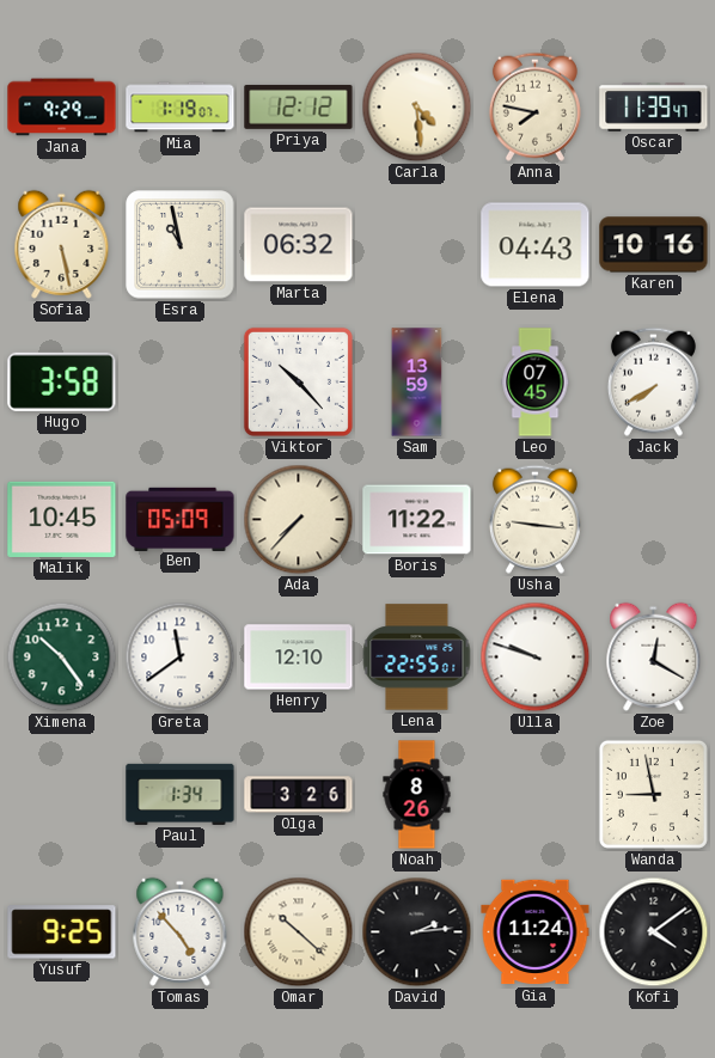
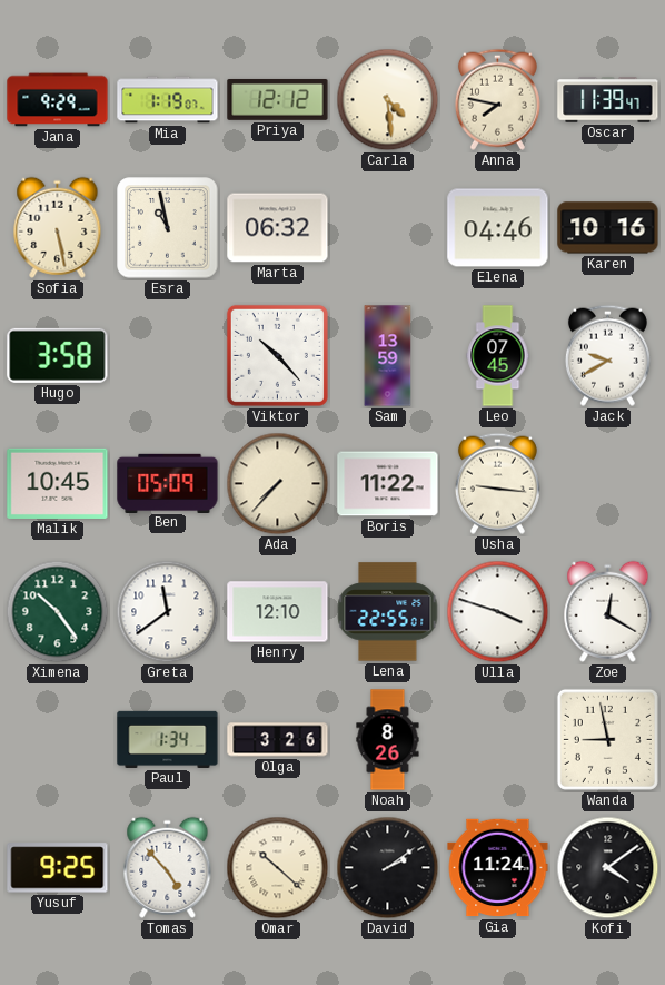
Elena: 04:43 -> 04:46 (498, 228)
Jack: 7:40 -> 9:40 (607, 355)
Ulla: 9:48 -> 3:48 (498, 612)
David: 2:14 -> 2:09 (388, 868)
